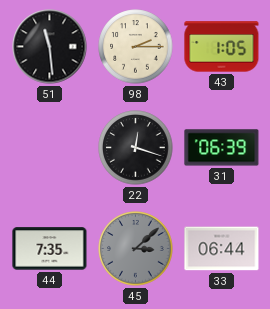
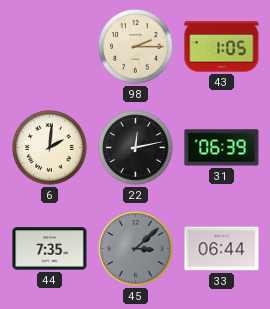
51: 11:29 -> none (50, 47)
6: none -> 2:01 (50, 148)
22: 12:18 -> 12:13 (136, 148)
